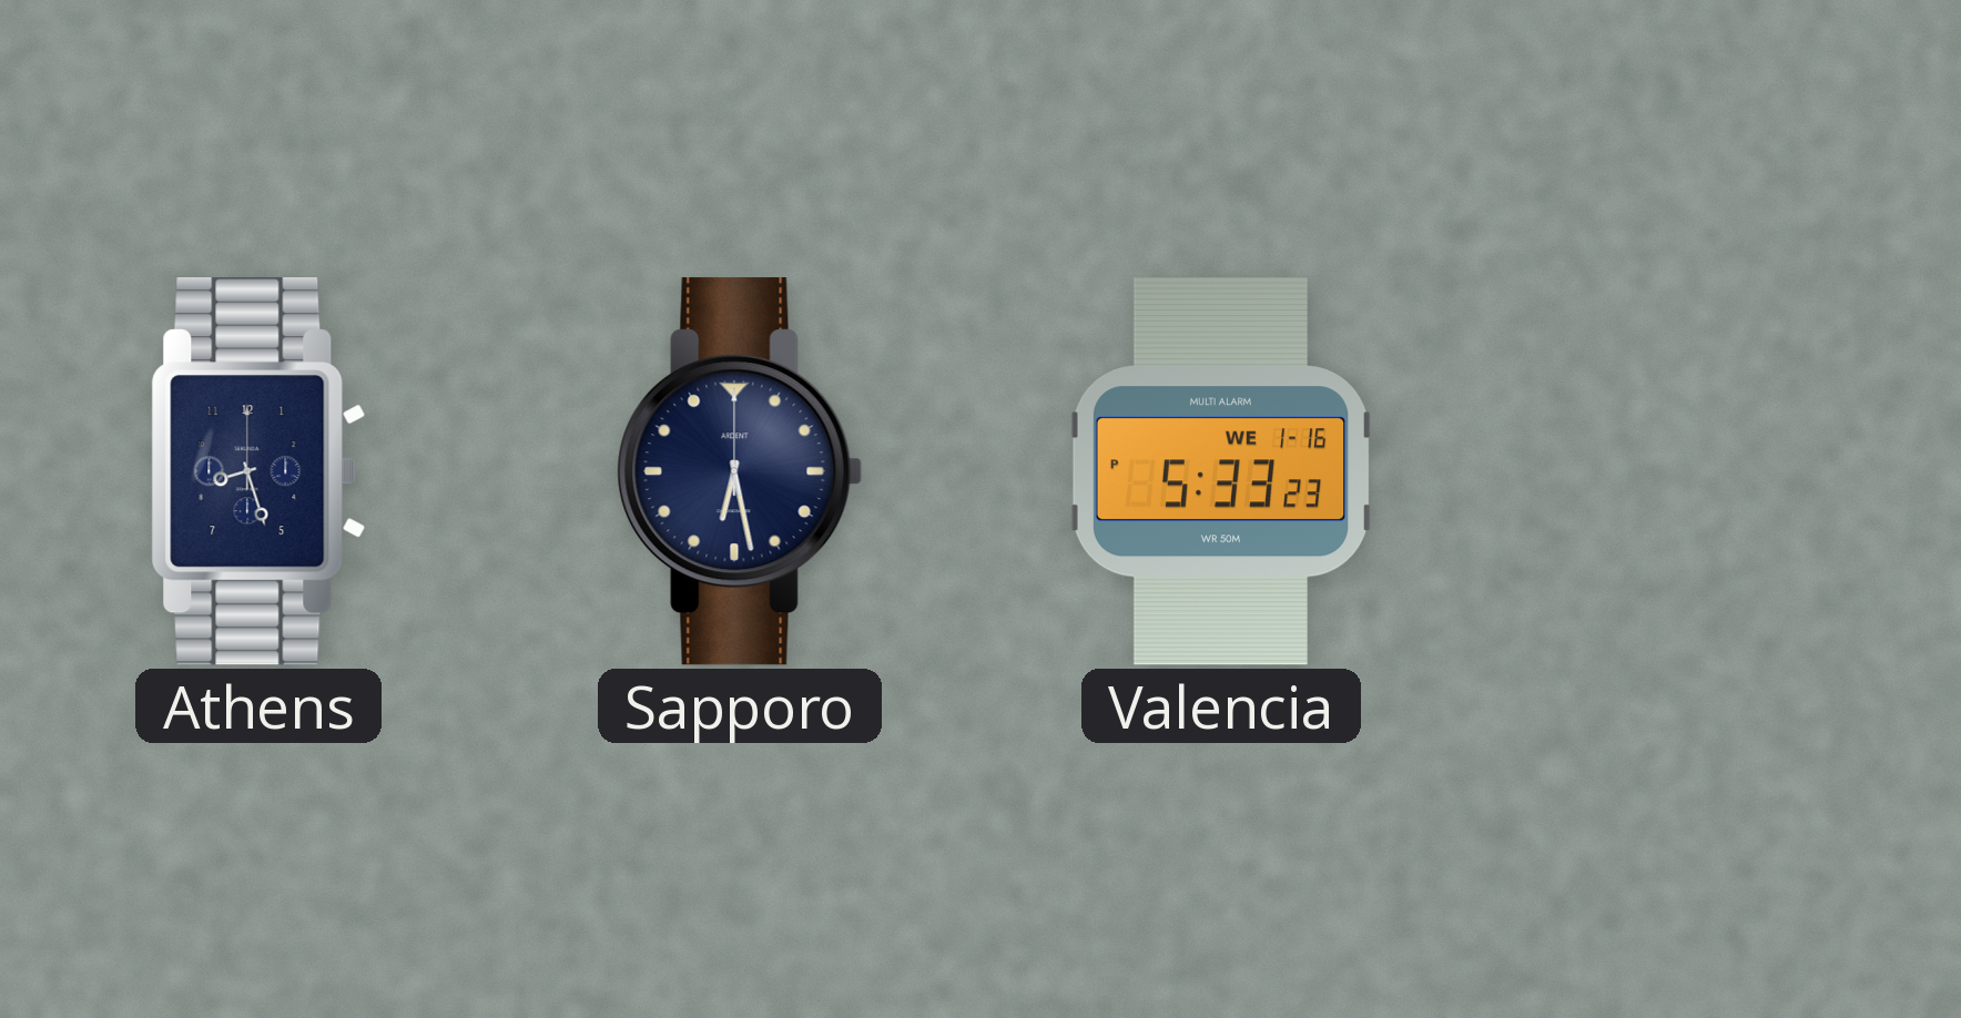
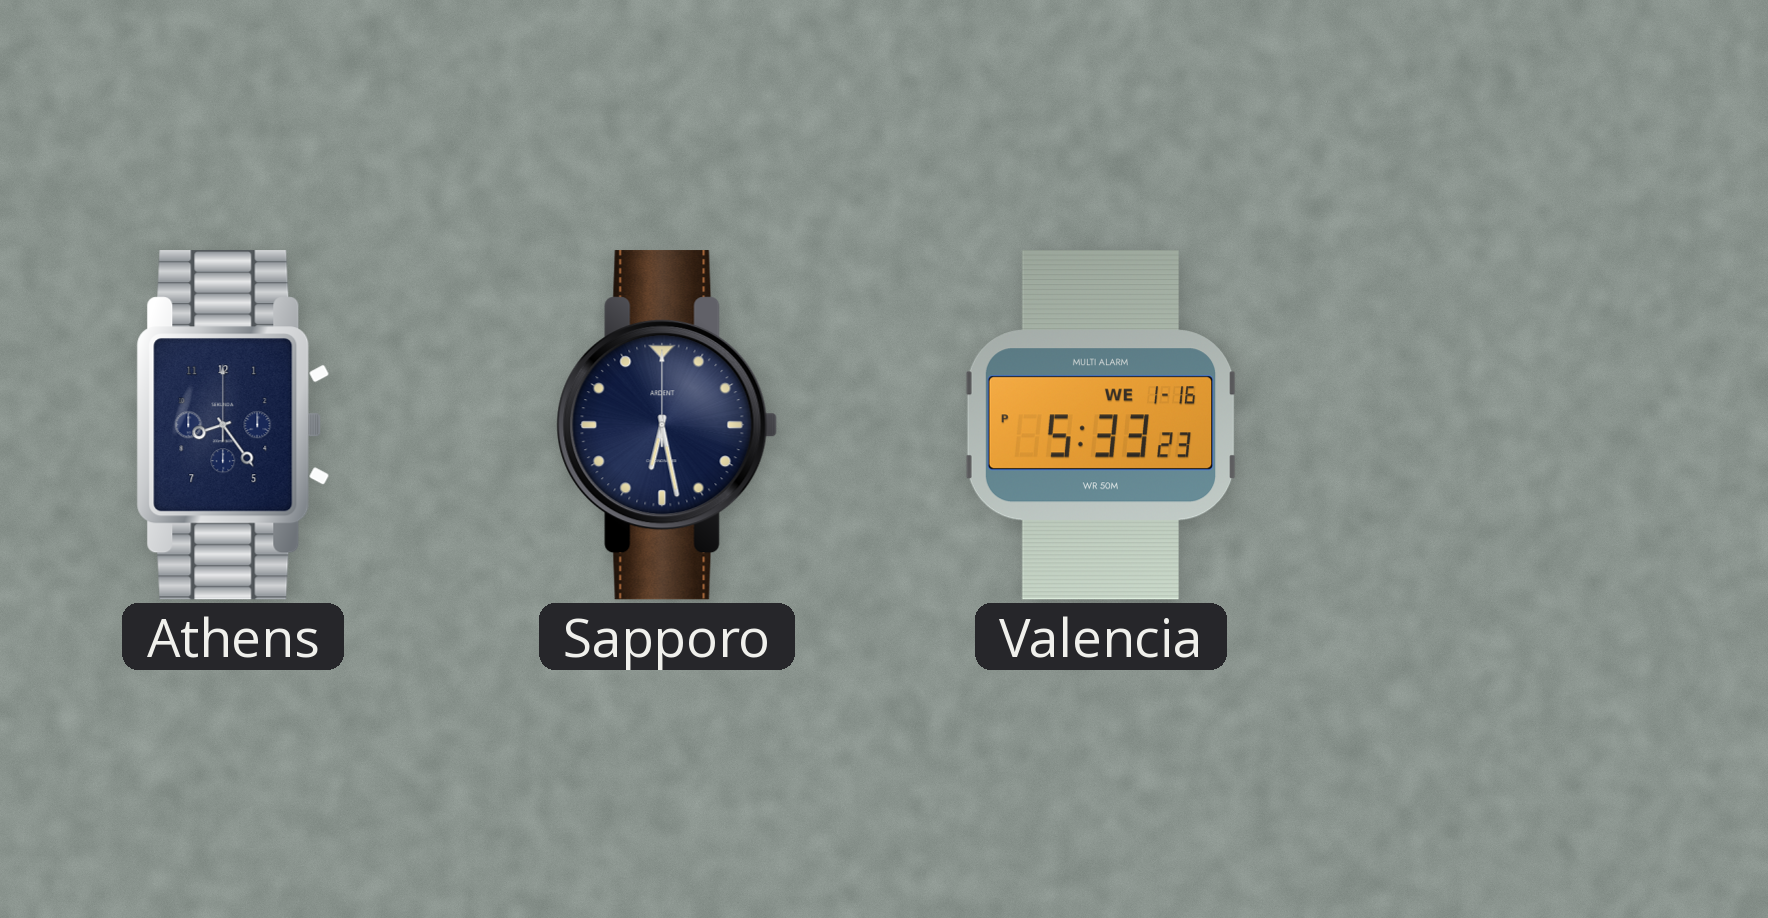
Athens: 8:27 -> 8:24 (233, 425)
